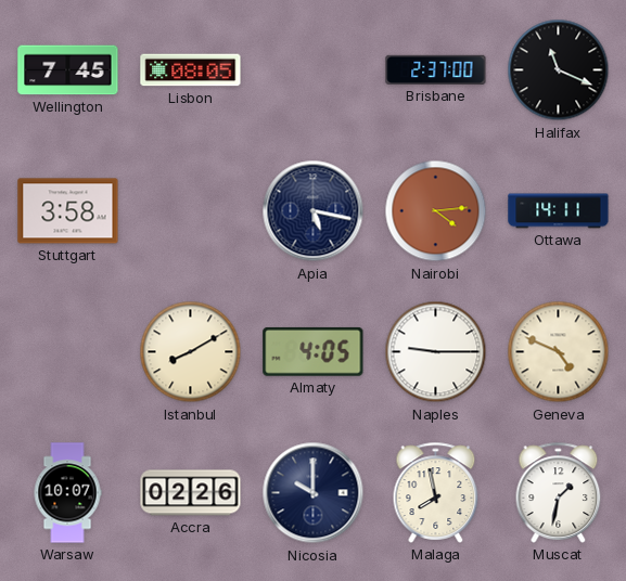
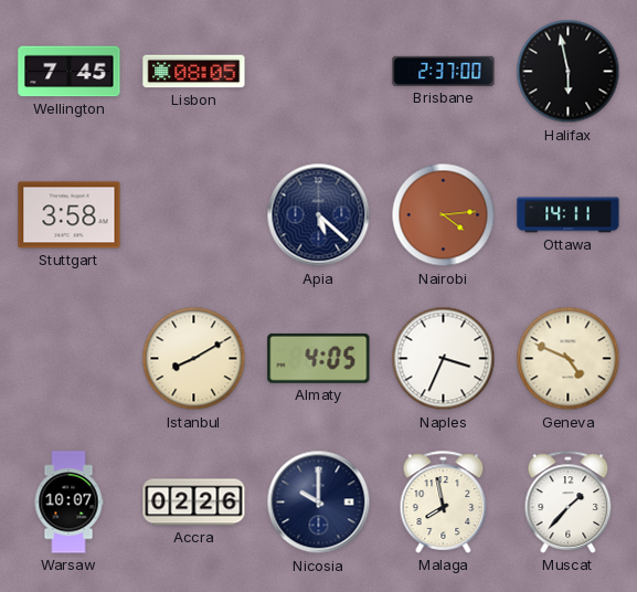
Halifax: 11:19 -> 5:58 (569, 72)
Apia: 5:17 -> 5:22 (319, 215)
Naples: 9:15 -> 3:34 (444, 359)
Muscat: 1:32 -> 1:37 (569, 501)
